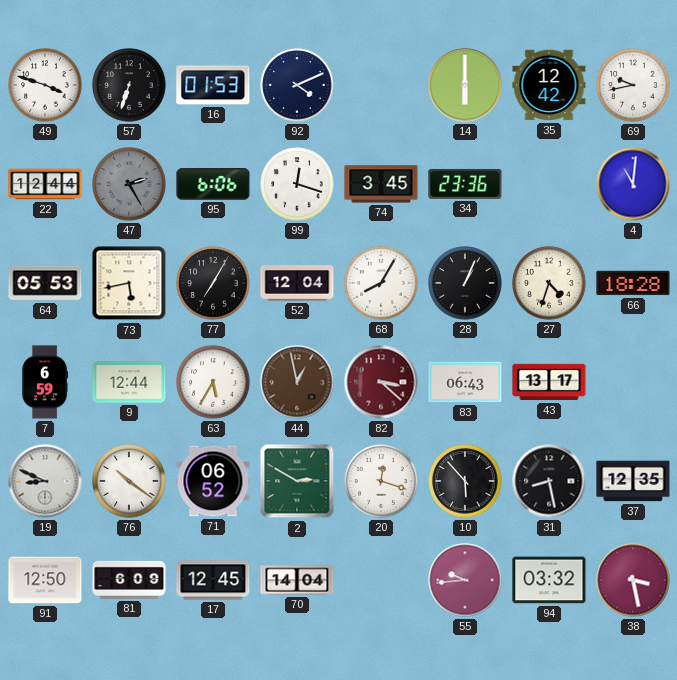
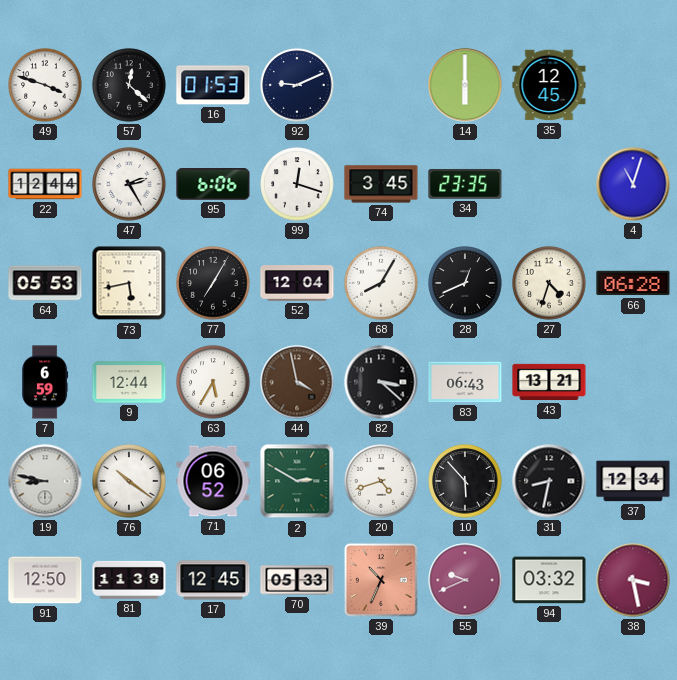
57: 6:33 -> 12:22 (129, 85)
92: 4:11 -> 9:11 (297, 85)
35: 12:42 -> 12:45 (549, 85)
69: 9:43 -> none (633, 85)
47 dial: grey -> white (129, 184)
34: 23:36 -> 23:35 (465, 184)
4: 11:01 -> 11:03 (633, 184)
28: 1:04 -> 12:41 (465, 283)
66: 18:28 -> 06:28 (633, 283)
44: 12:58 -> 3:58 (297, 382)
82 dial: burgundy -> black (381, 382)
43: 13:17 -> 13:21 (549, 382)
19: 8:49 -> 8:47 (45, 481)
20: 12:18 -> 4:42 (381, 481)
31: 8:28 -> 8:32 (549, 481)
37: 12:35 -> 12:34 (633, 481)
81: 6:09 -> 11:39 (129, 580)
70: 14:04 -> 05:33 (297, 580)
39: none -> 10:34 (381, 580)
55: 9:44 -> 9:41 (465, 580)
